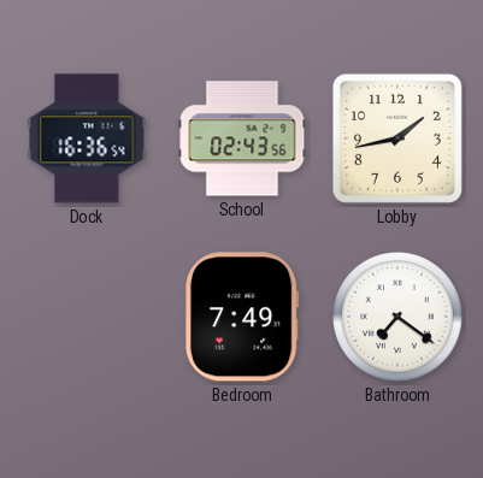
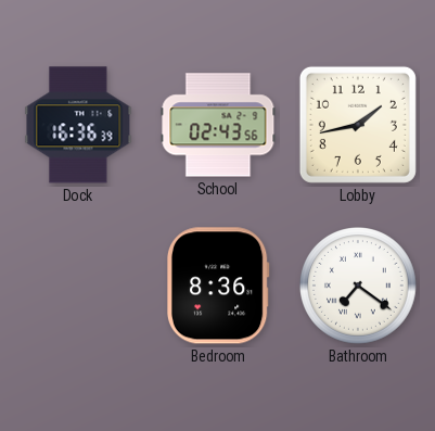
Dock: 16:36:54 -> 16:36:39 (78, 125)
Bedroom: 7:49 -> 8:36 (218, 286)
